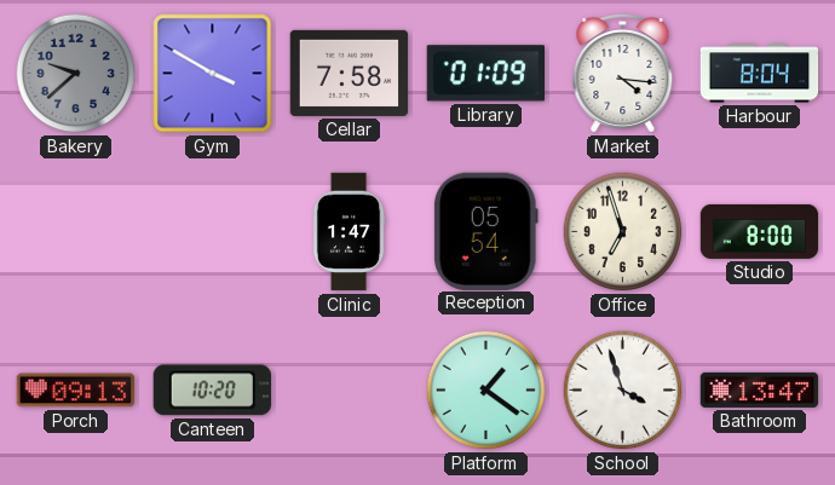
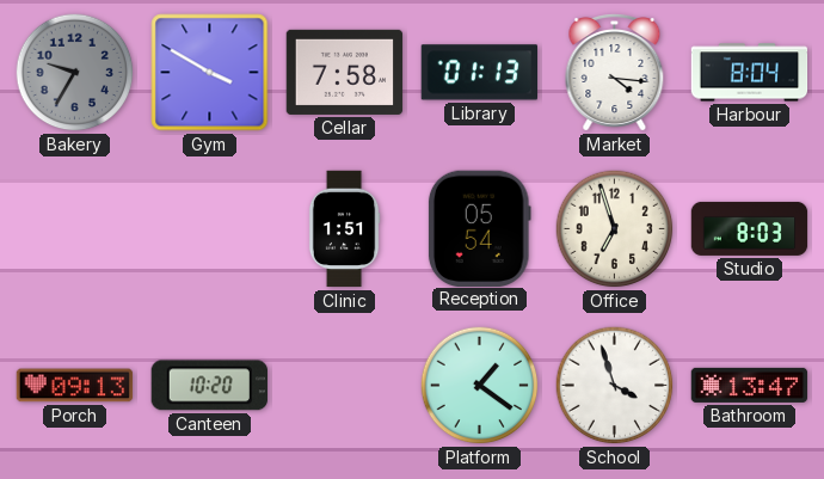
Bakery: 9:38 -> 9:35 (75, 73)
Library: 01:09 -> 01:13 (479, 73)
Clinic: 1:47 -> 1:51 (344, 229)
Studio: 8:00 -> 8:03 (750, 228)
